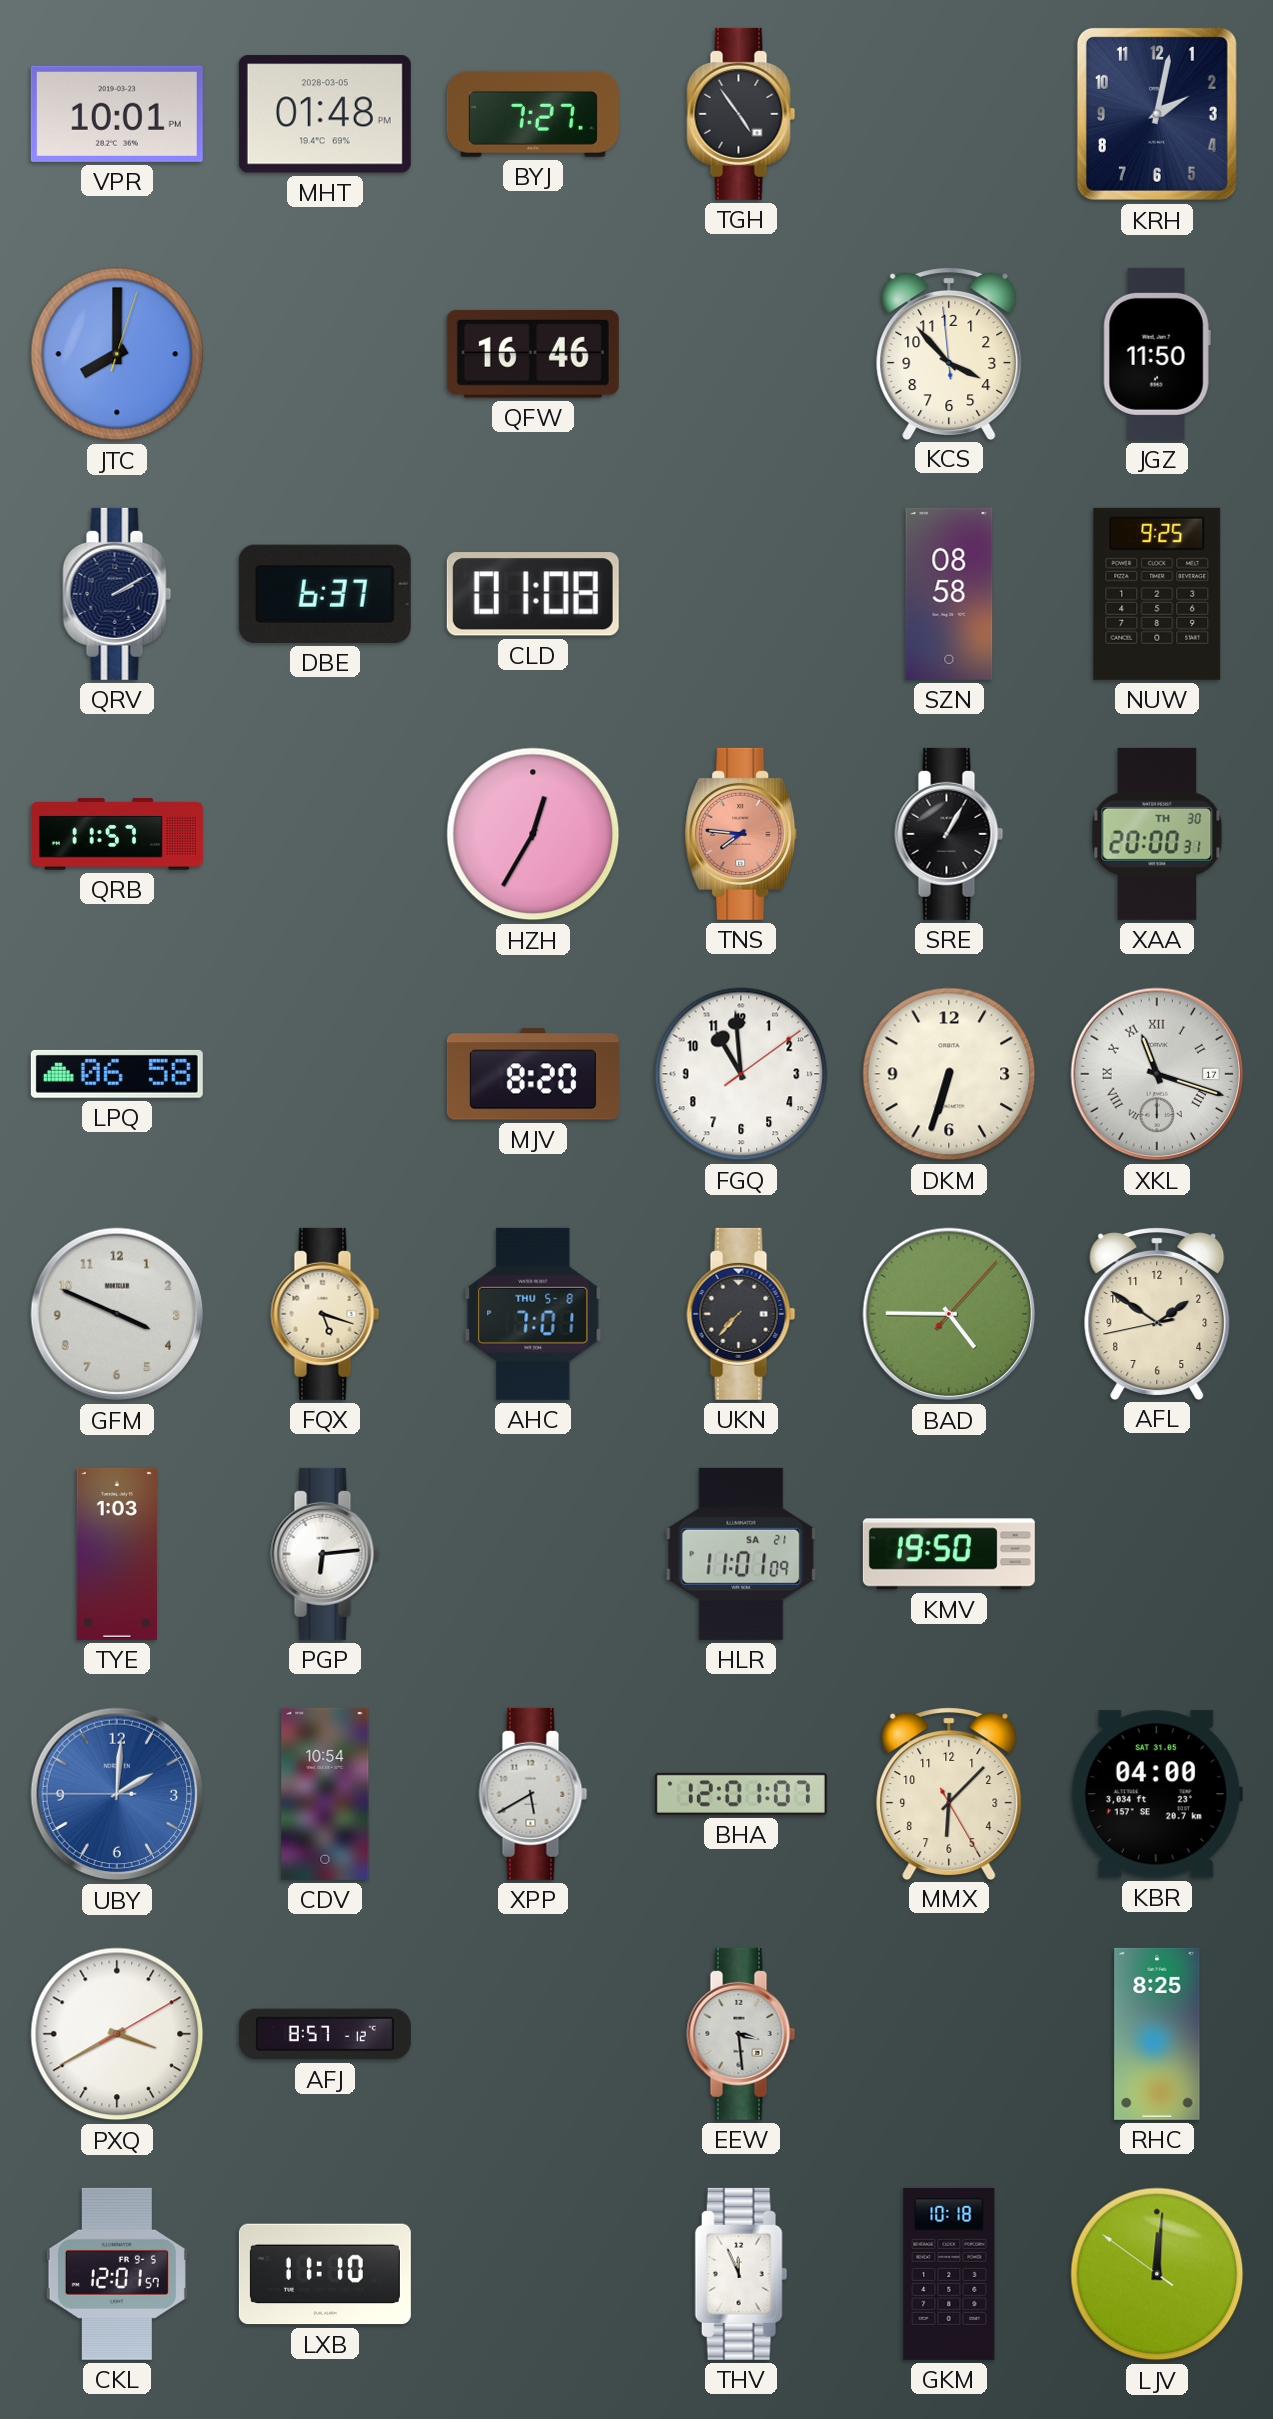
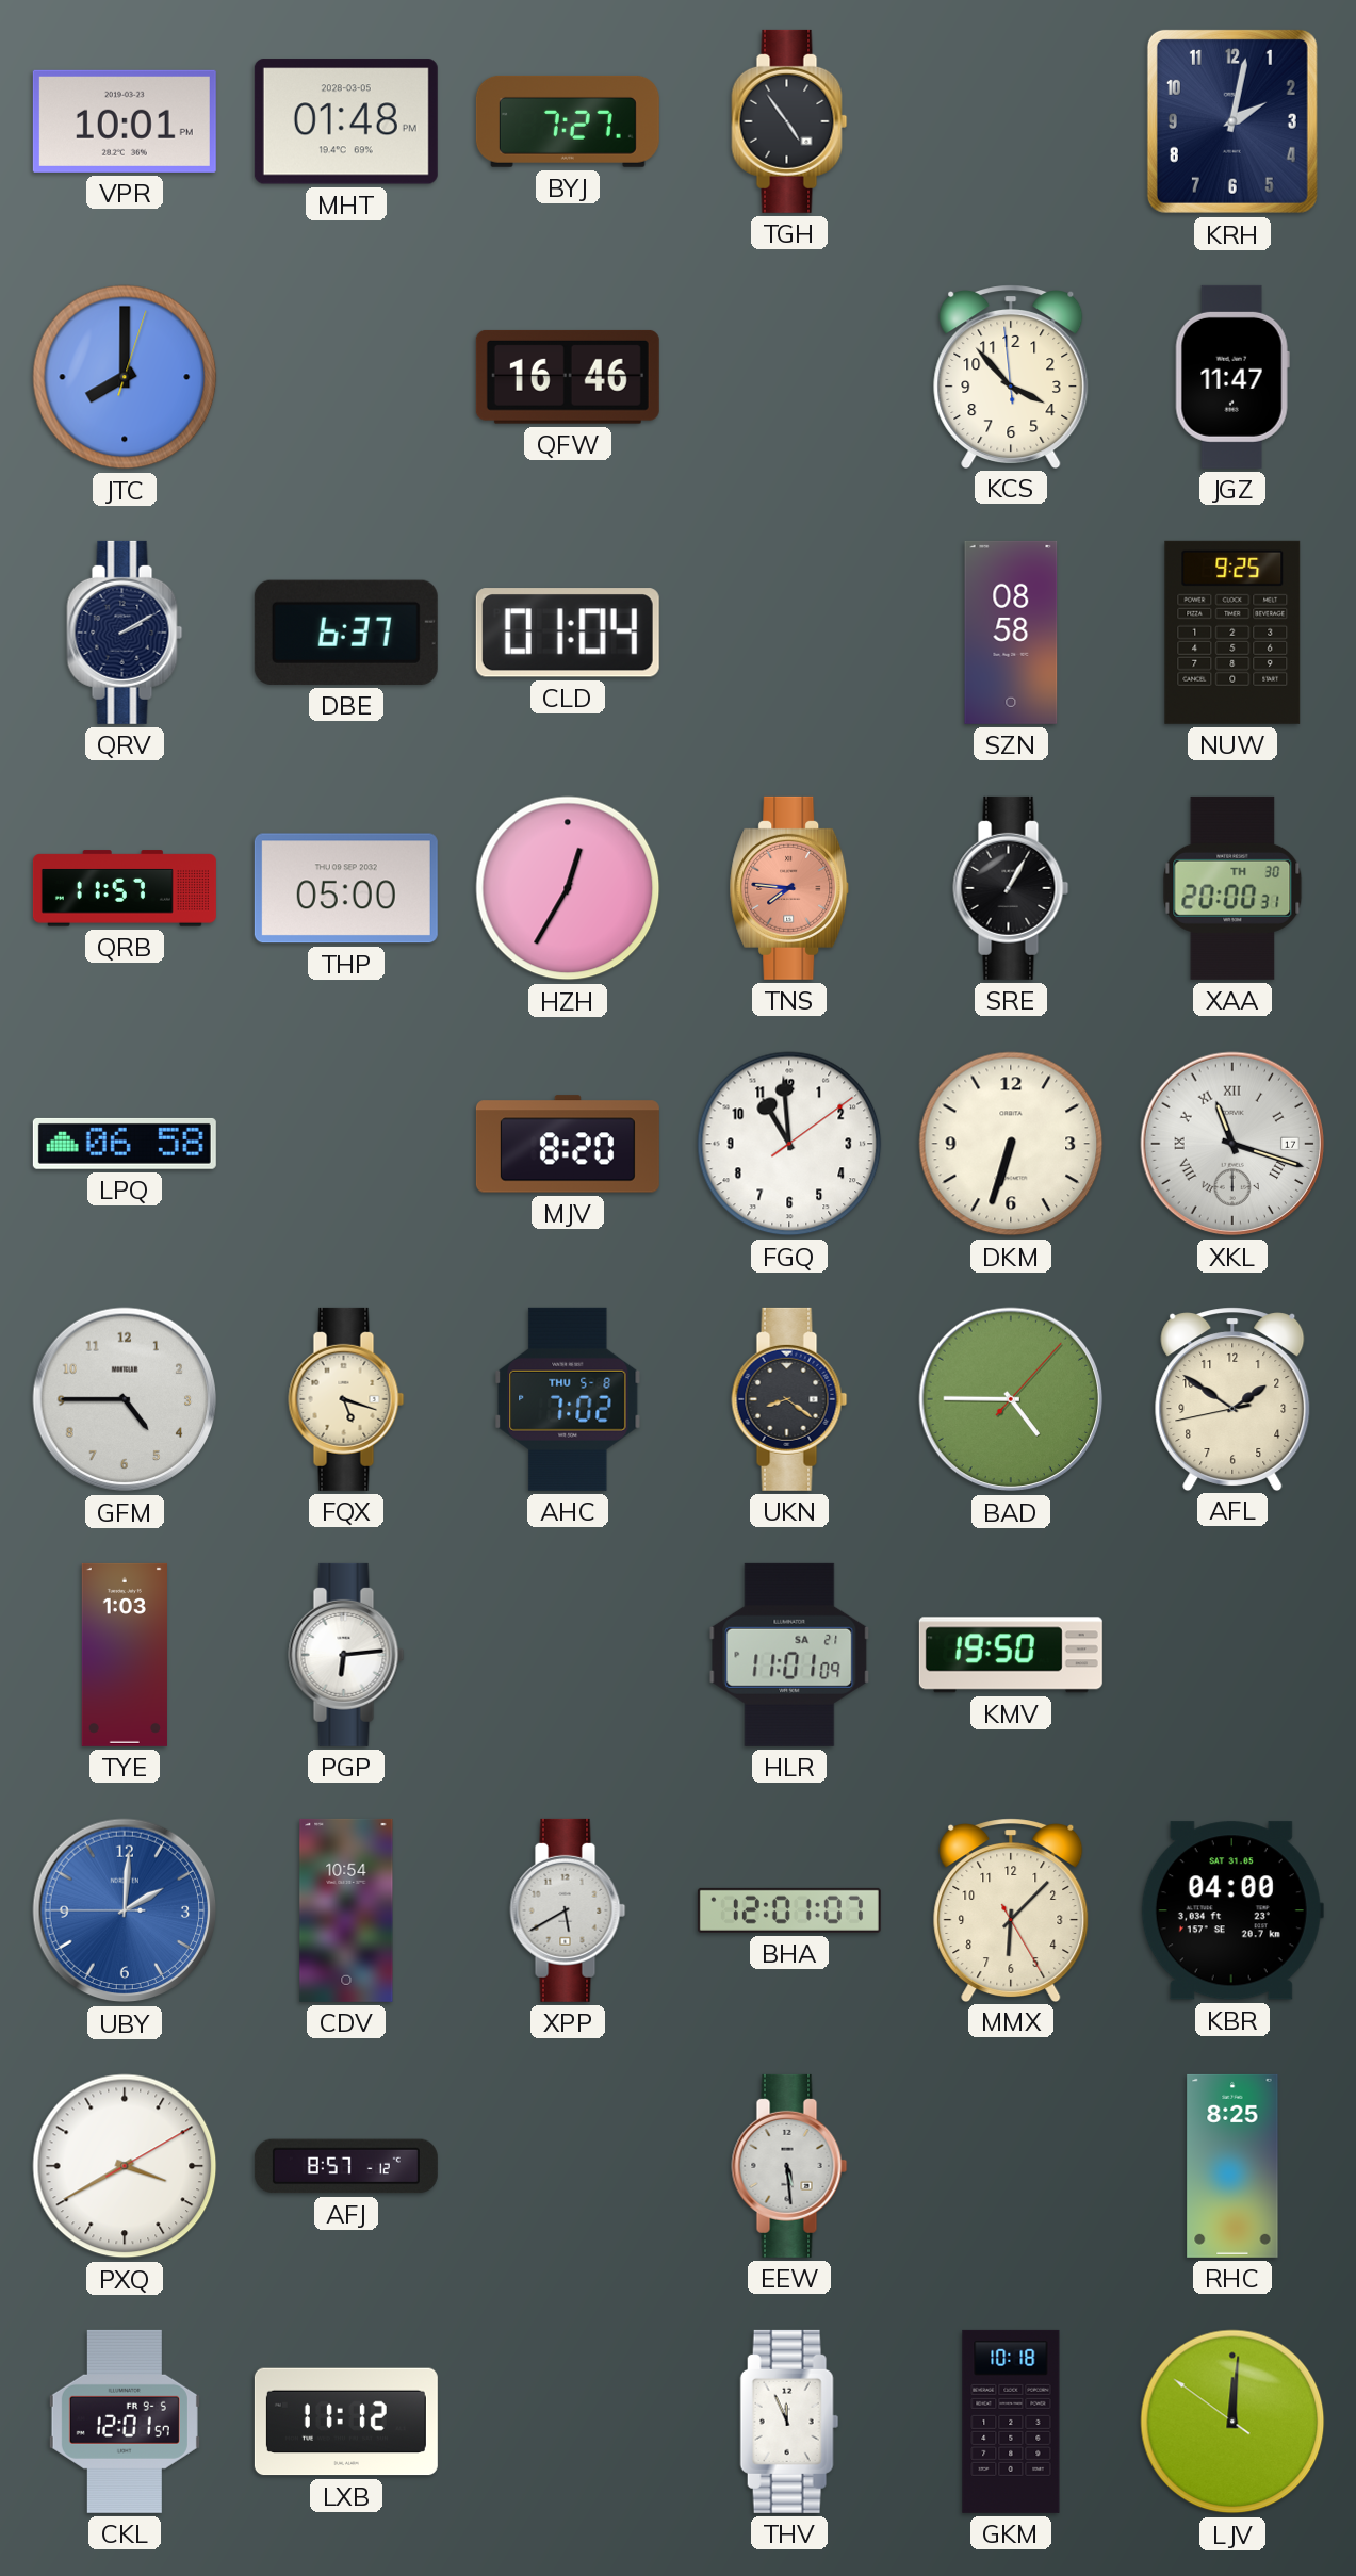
JGZ: 11:50 -> 11:47 (1232, 377)
CLD: 01:08 -> 01:04 (568, 633)
THP: none -> 05:00 (346, 888)
GFM: 3:49 -> 4:45 (125, 1399)
AHC: 7:01 -> 7:02 (568, 1399)
UKN: 7:37 -> 8:21 (789, 1399)
EEW: 3:29 -> 5:29 (789, 2166)
LXB: 11:10 -> 11:12 (346, 2422)
